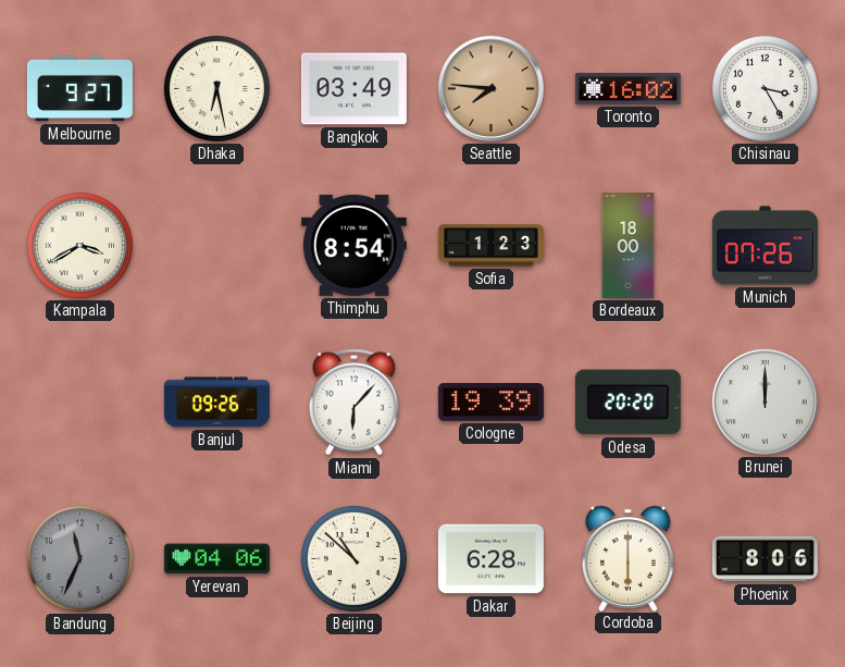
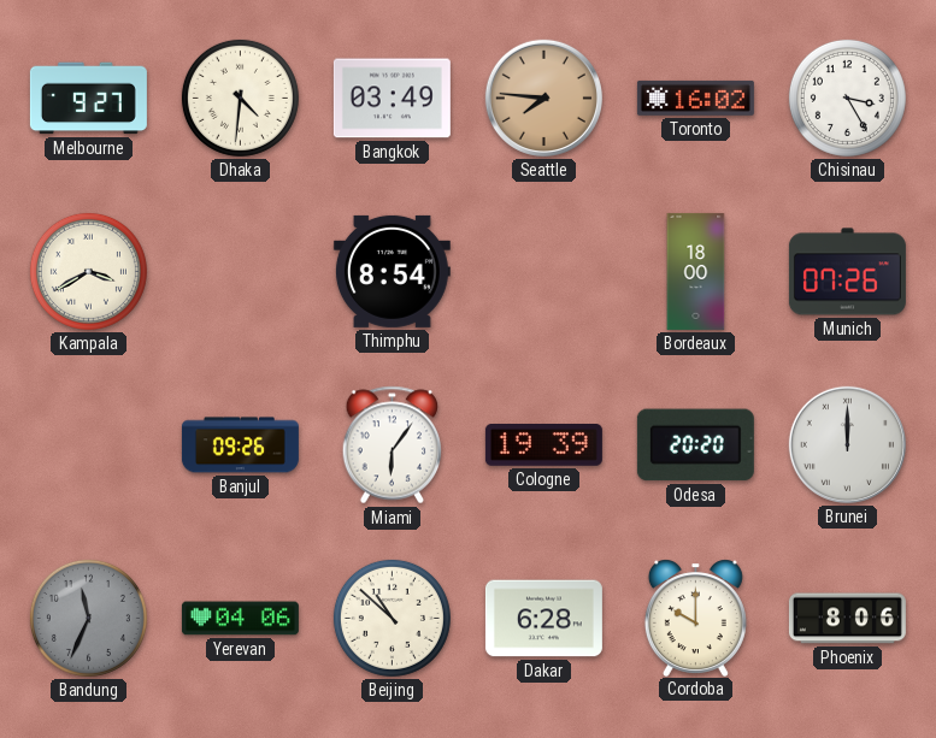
Dhaka: 6:28 -> 4:31 (240, 98)
Sofia: 1:23 -> none (490, 246)
Miami: 6:07 -> 6:06 (393, 445)
Cordoba: 6:00 -> 10:00 (695, 618)
